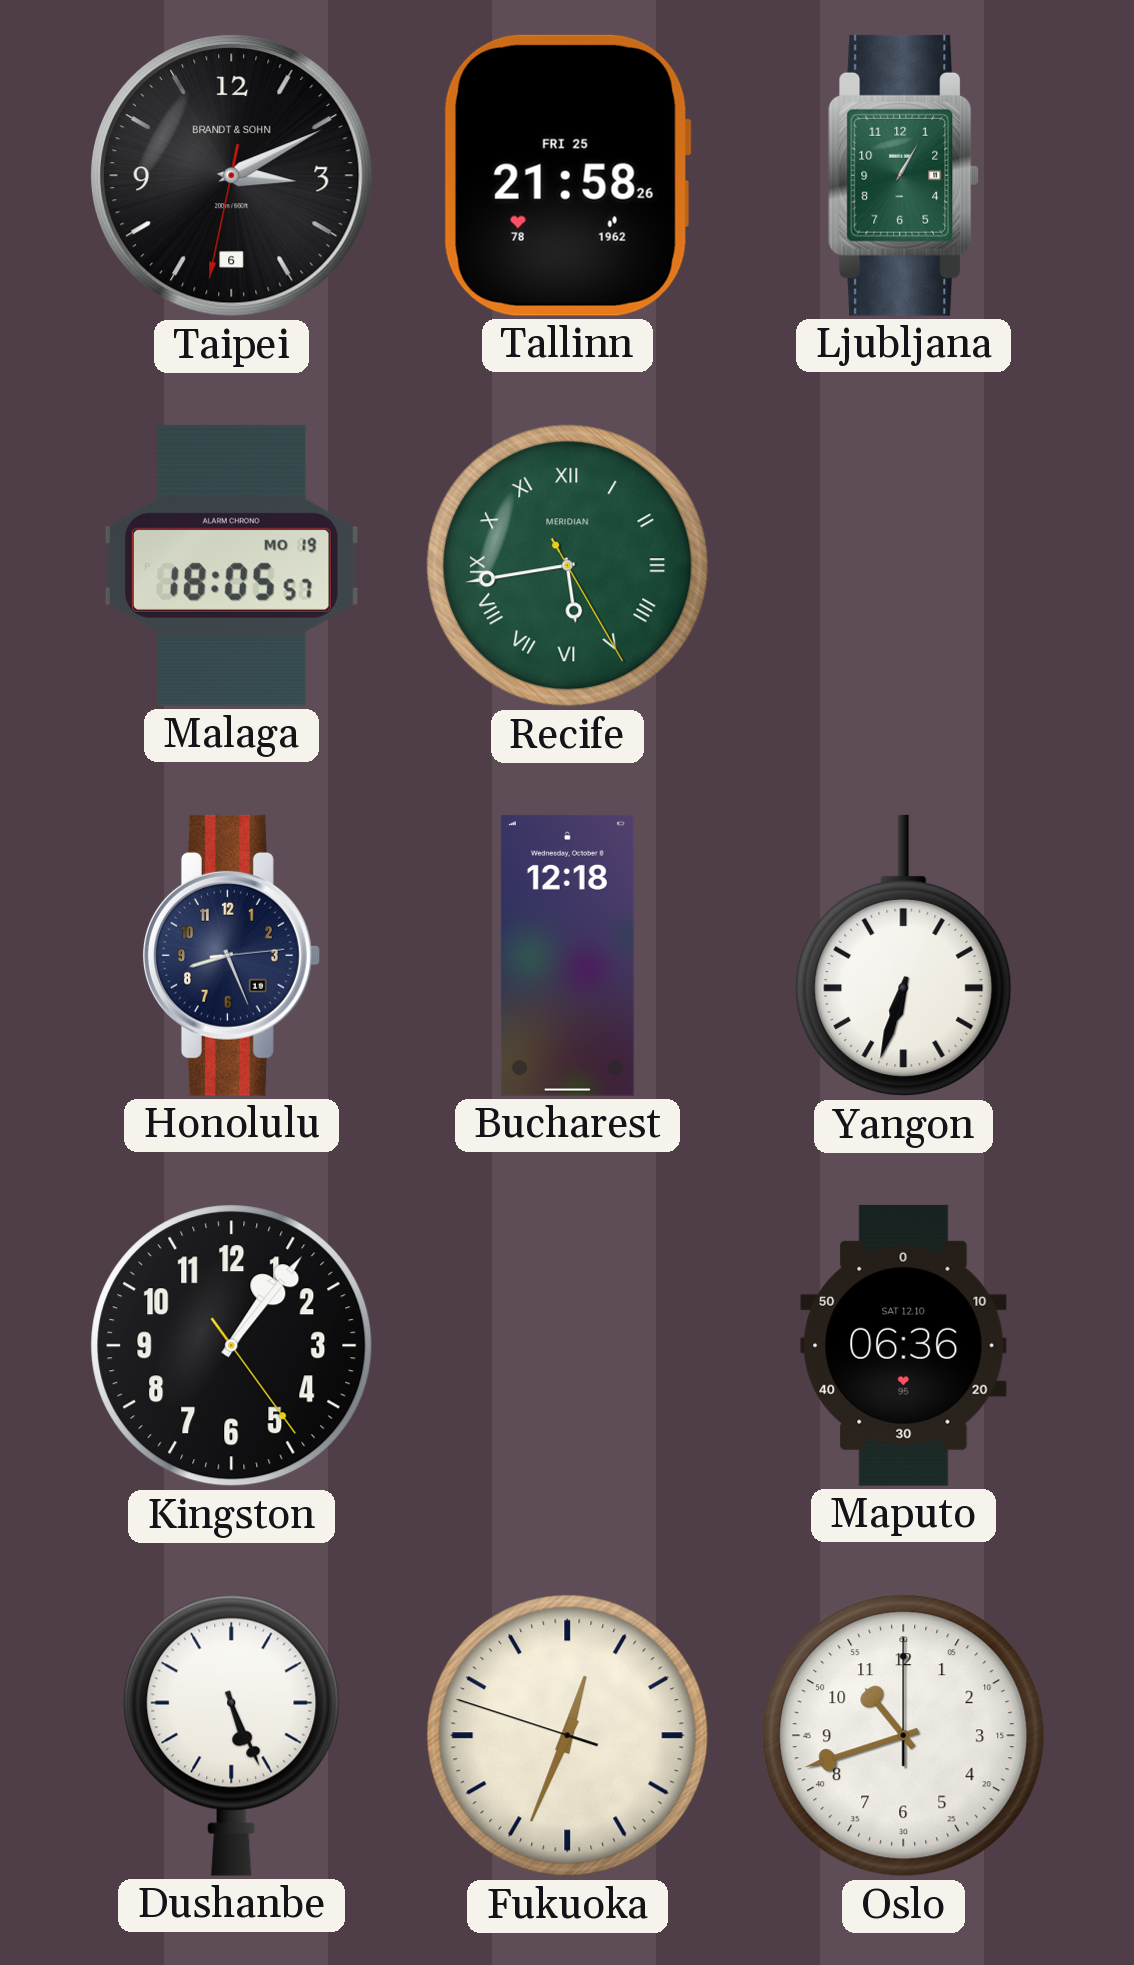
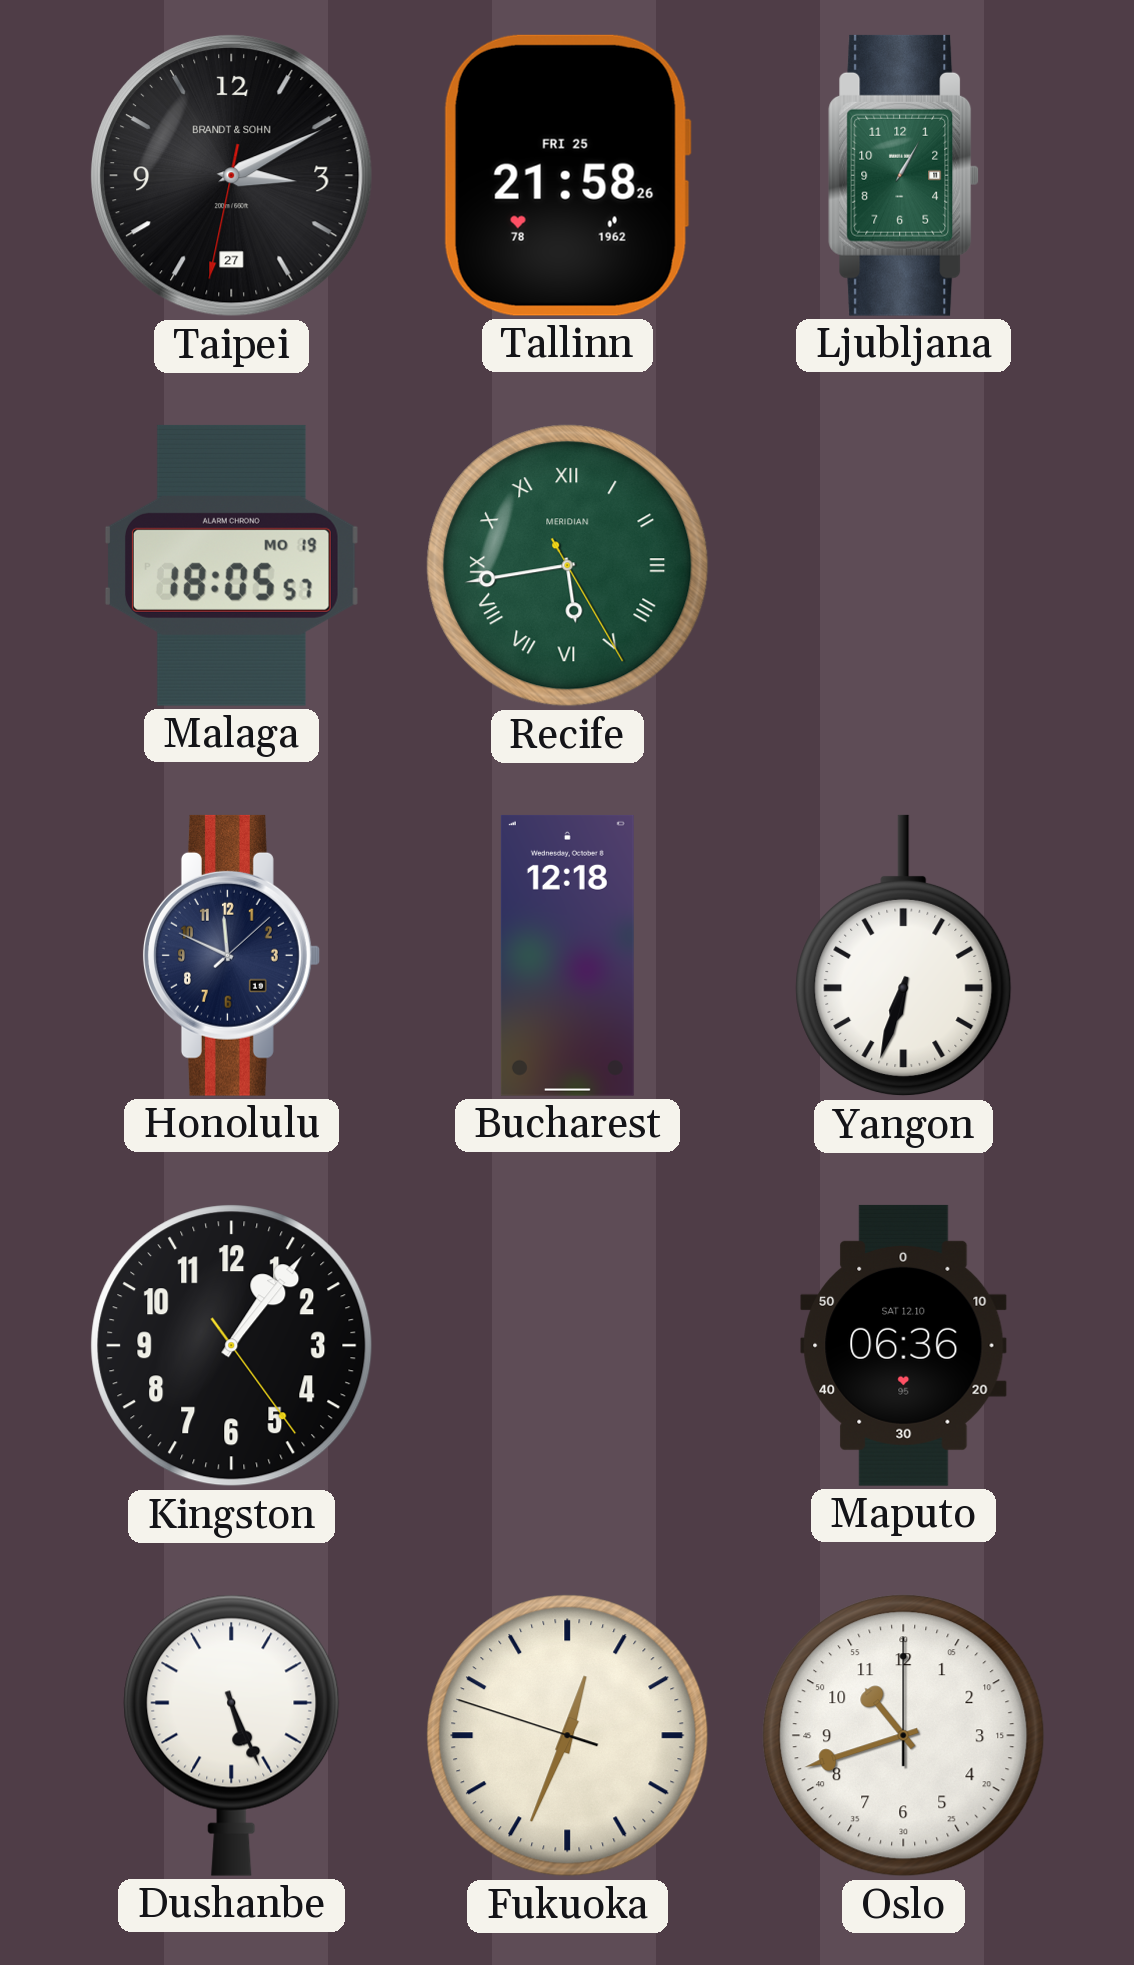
Taipei date: 6 -> 27 (231, 175)
Honolulu: 8:26 -> 11:49 (231, 955)
